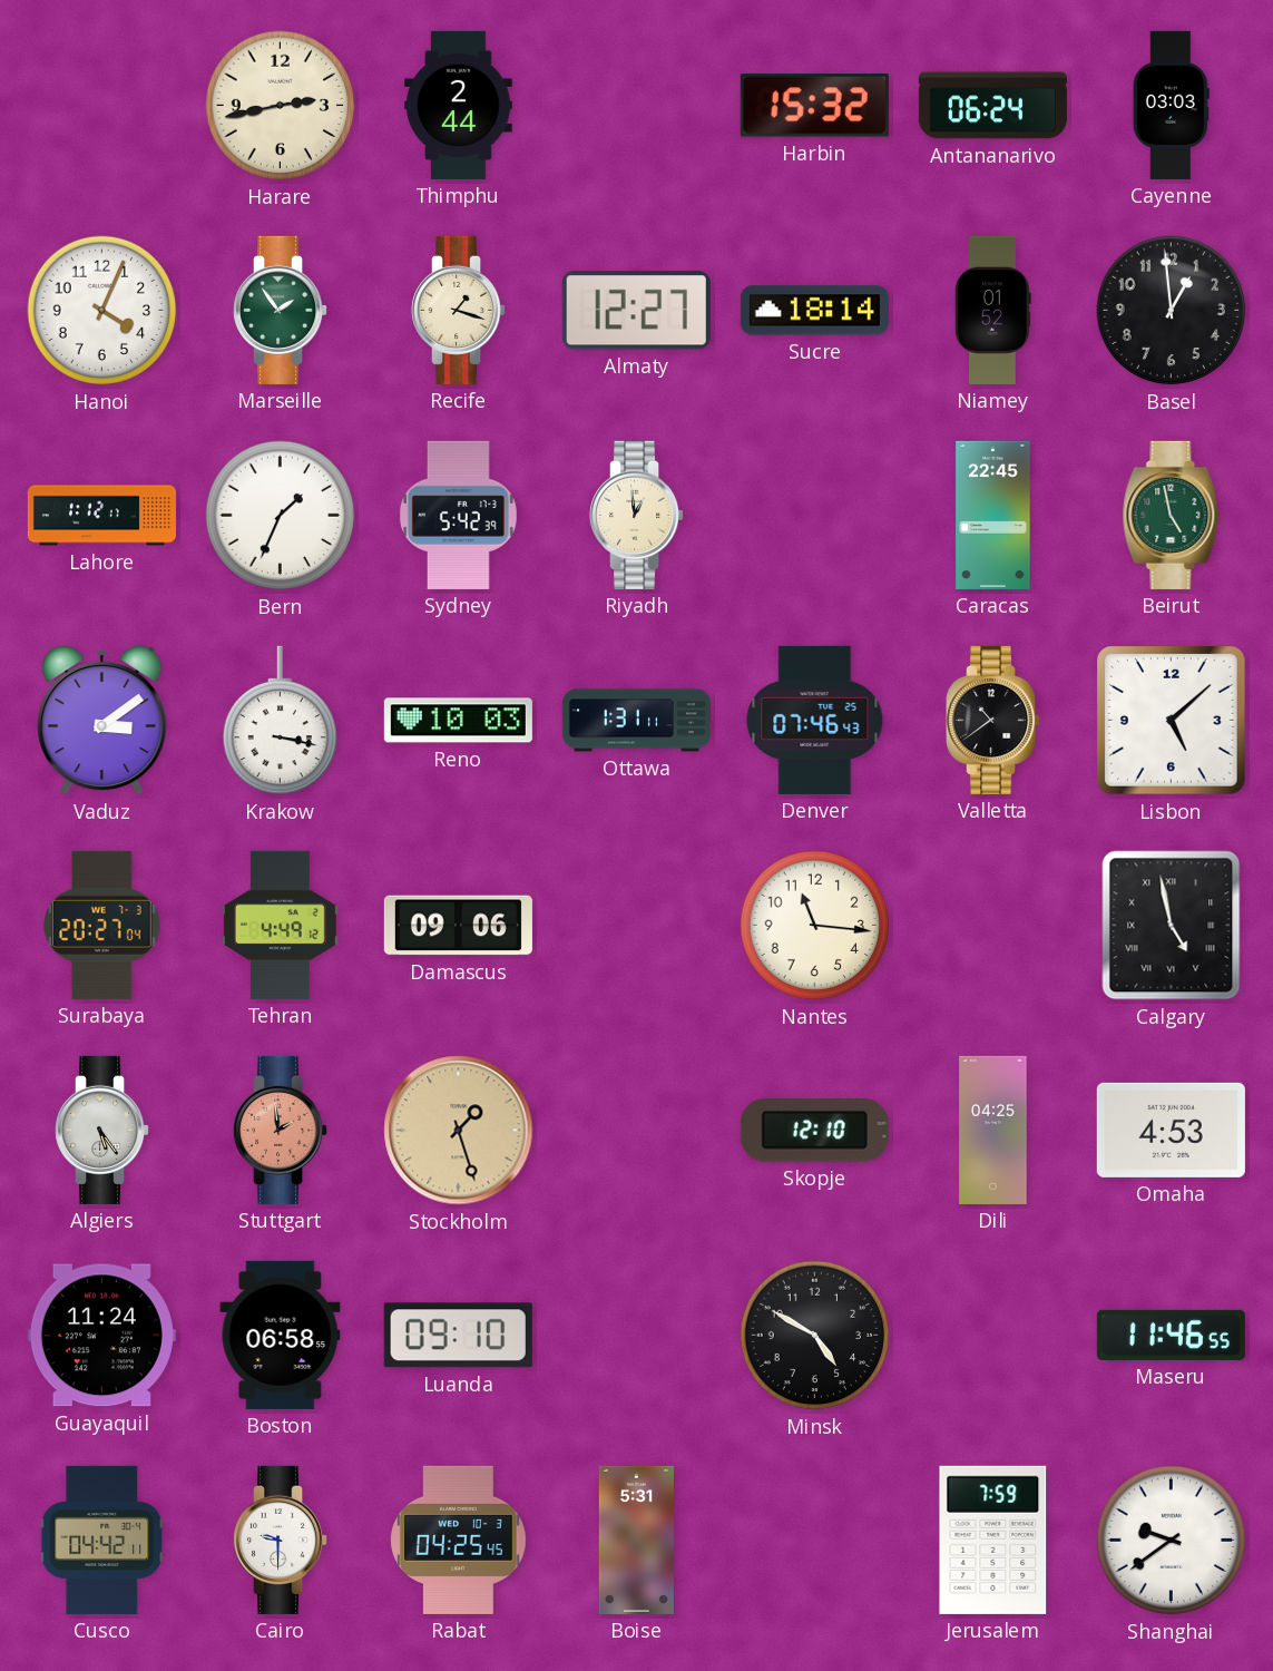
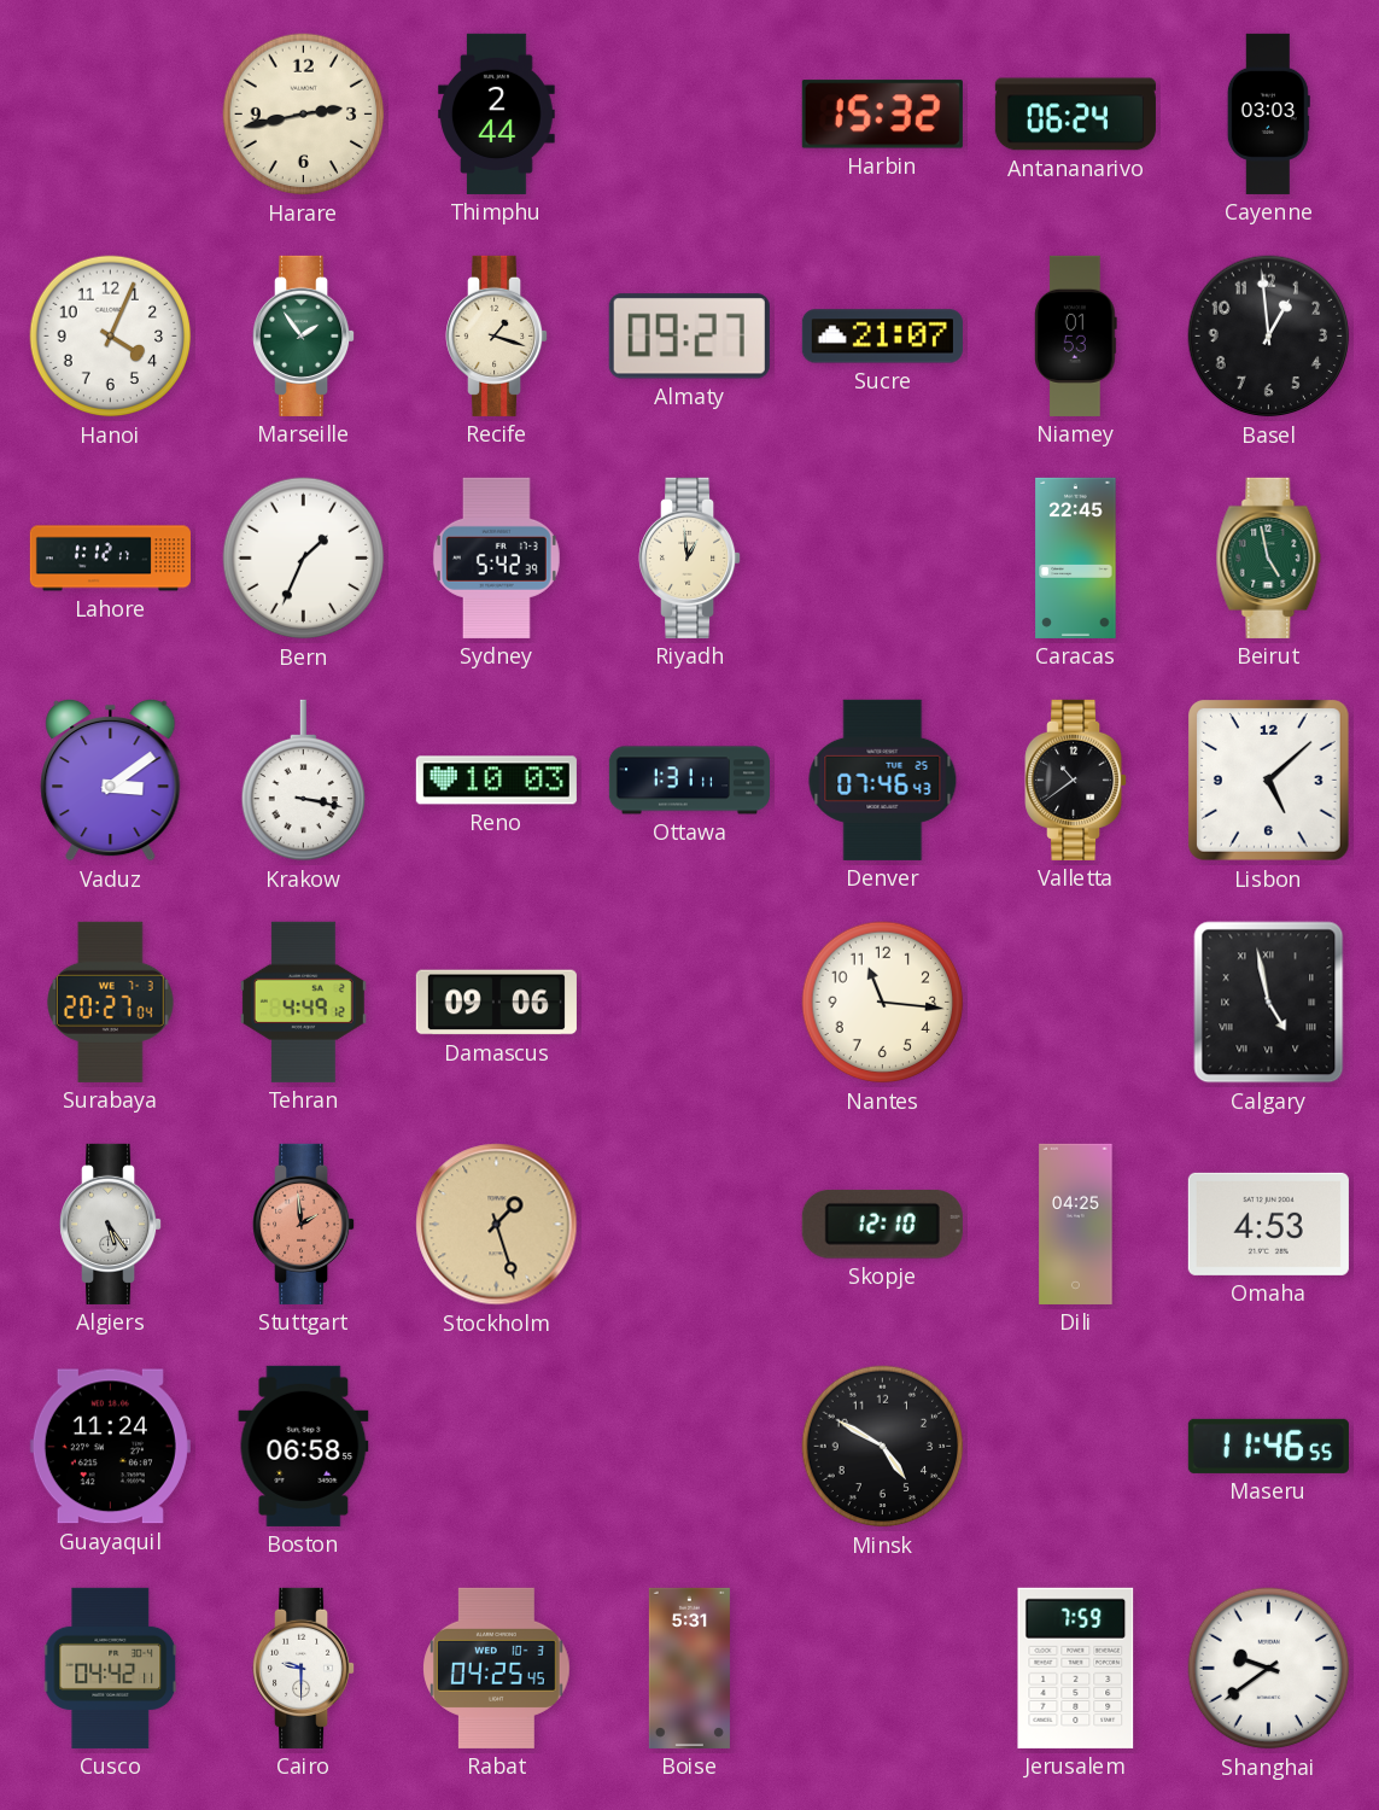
Almaty: 12:27 -> 09:27 (689, 337)
Sucre: 18:14 -> 21:07 (882, 337)
Niamey: 01:52 -> 01:53 (1076, 335)
Luanda: 09:10 -> none (458, 1336)
